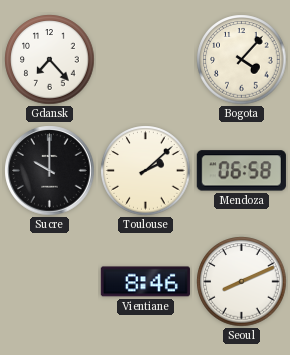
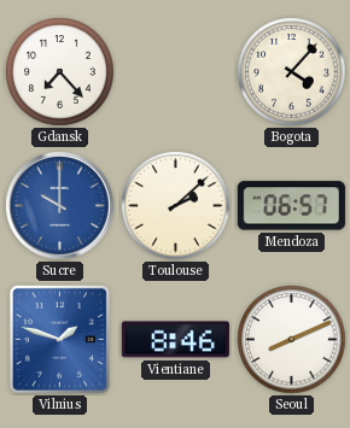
Sucre dial: black -> blue (60, 206)
Mendoza: 06:58 -> 06:57 (291, 206)
Vilnius: none -> 1:48 (59, 339)
